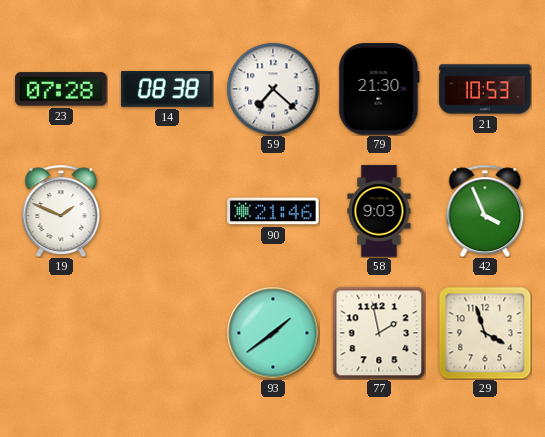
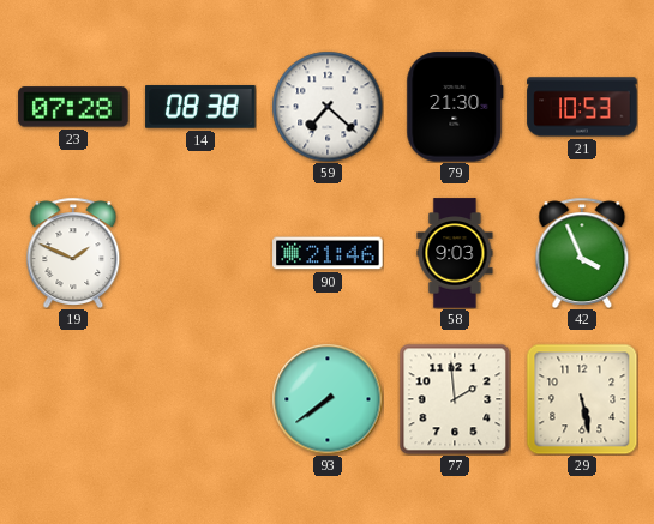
93: 1:39 -> 7:39 (328, 399)
77: 1:58 -> 1:59 (455, 399)
29: 3:57 -> 5:28 (582, 399)
